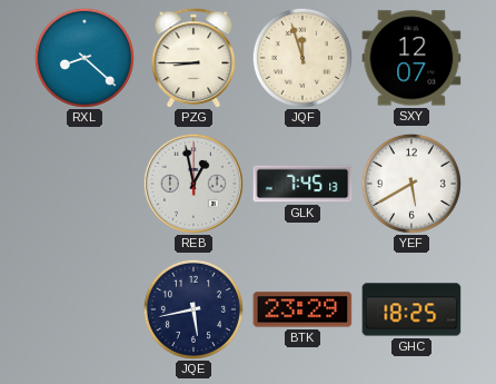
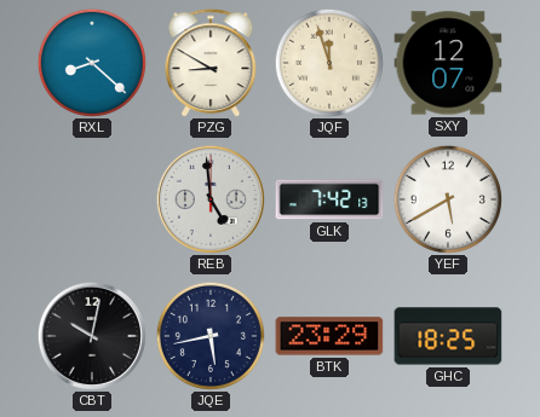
PZG: 8:45 -> 8:50 (211, 63)
REB: 12:58 -> 4:59 (211, 199)
GLK: 7:45 -> 7:42 (329, 199)
CBT: none -> 10:02 (92, 336)
